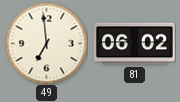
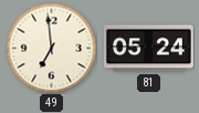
81: 06:02 -> 05:24 (148, 49)
